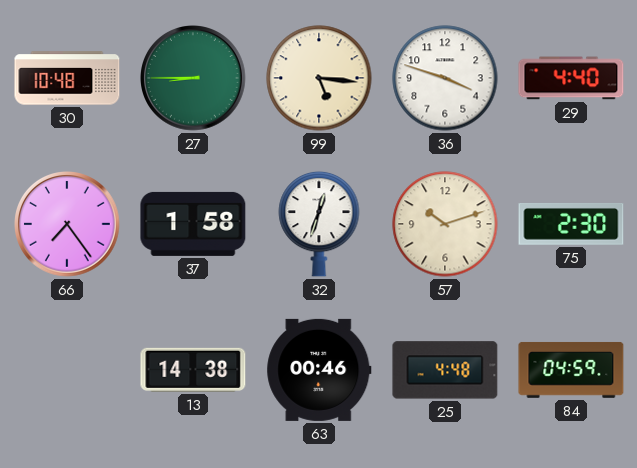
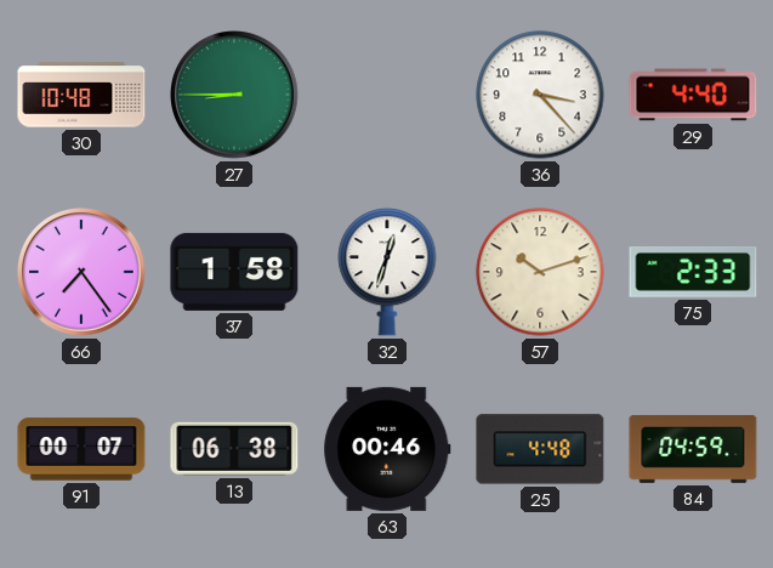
99: 5:16 -> none (319, 78)
36: 3:48 -> 3:23 (540, 95)
75: 2:30 -> 2:33 (693, 273)
91: none -> 00:07 (81, 449)
13: 14:38 -> 06:38 (234, 449)
